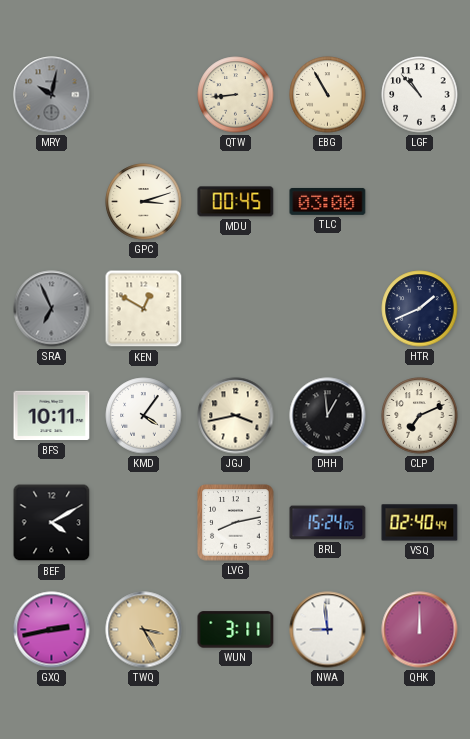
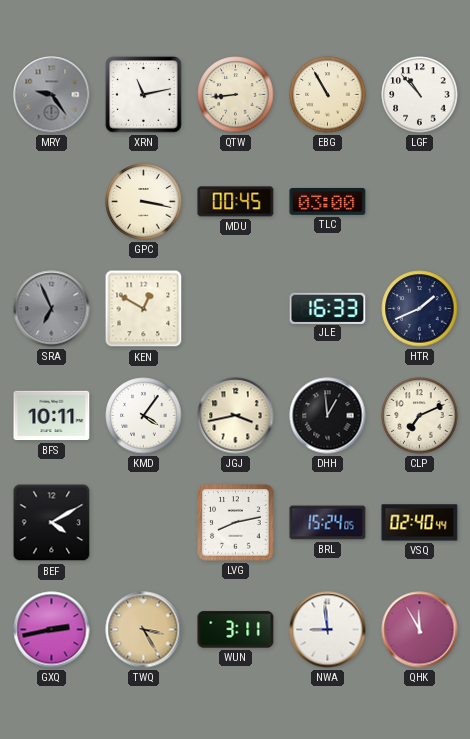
MRY: 10:02 -> 9:24 (52, 95)
XRN: none -> 11:13 (144, 95)
GPC: 3:12 -> 3:17 (144, 202)
JLE: none -> 16:33 (328, 308)
QHK: 12:00 -> 11:55 (420, 630)
